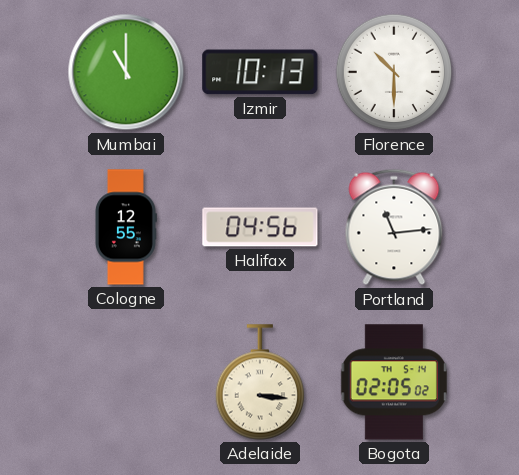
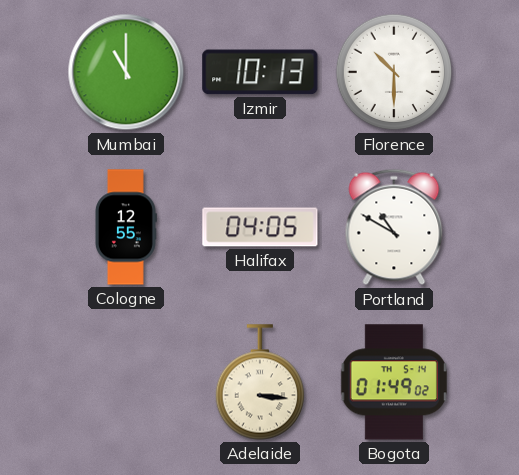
Halifax: 04:56 -> 04:05 (260, 227)
Portland: 11:14 -> 10:50 (394, 227)
Bogota: 02:05 -> 01:49 (394, 382)
